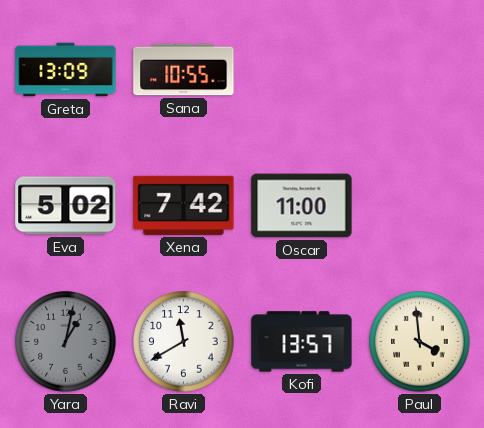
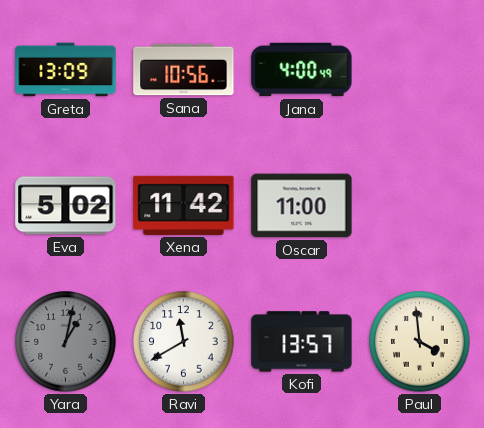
Sana: 10:55 -> 10:56 (184, 70)
Jana: none -> 4:00 (302, 70)
Xena: 7:42 -> 11:42 (184, 205)
